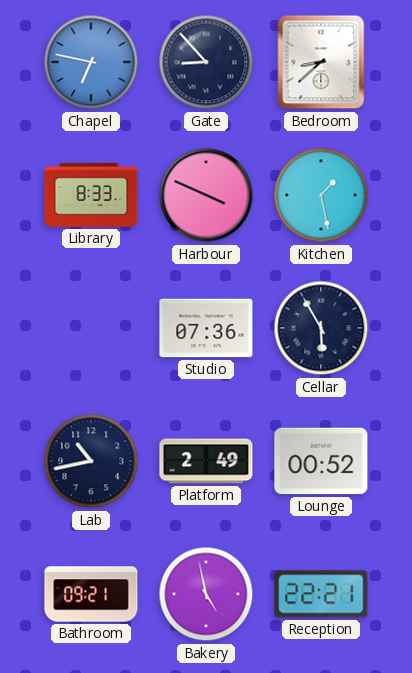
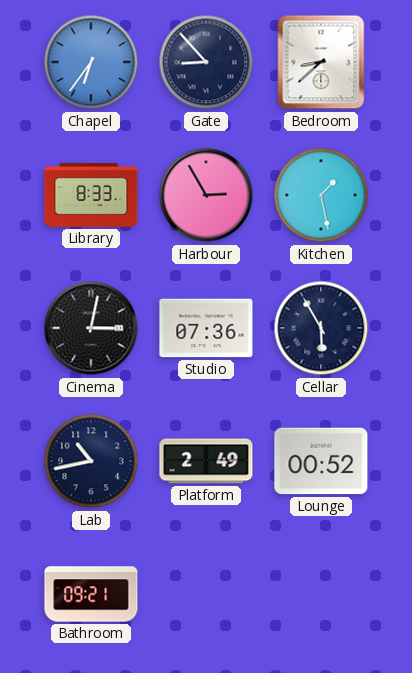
Chapel: 6:47 -> 6:36 (91, 62)
Harbour: 3:49 -> 2:55 (206, 195)
Cinema: none -> 3:02 (91, 328)
Bakery: 4:58 -> none (206, 594)
Reception: 22:21 -> none (321, 594)
